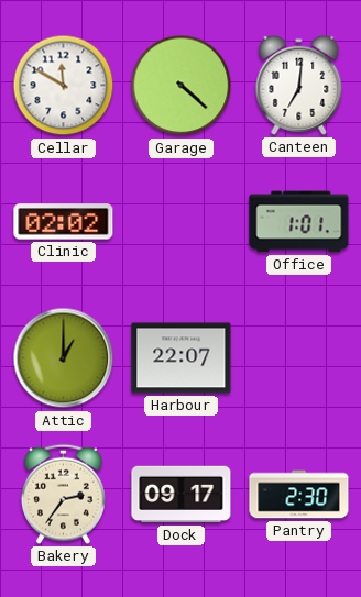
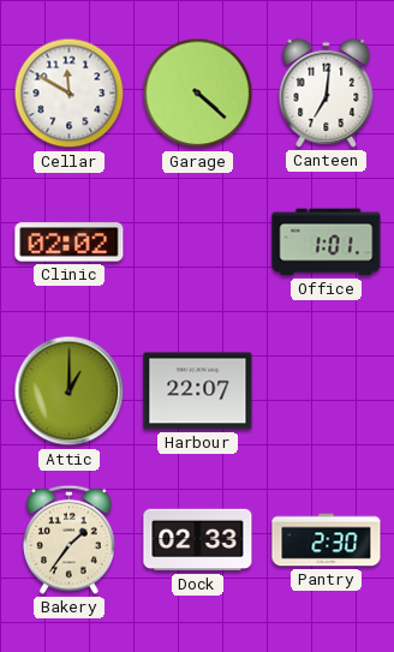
Bakery: 2:36 -> 1:36 (68, 539)
Dock: 09:17 -> 02:33 (198, 540)
